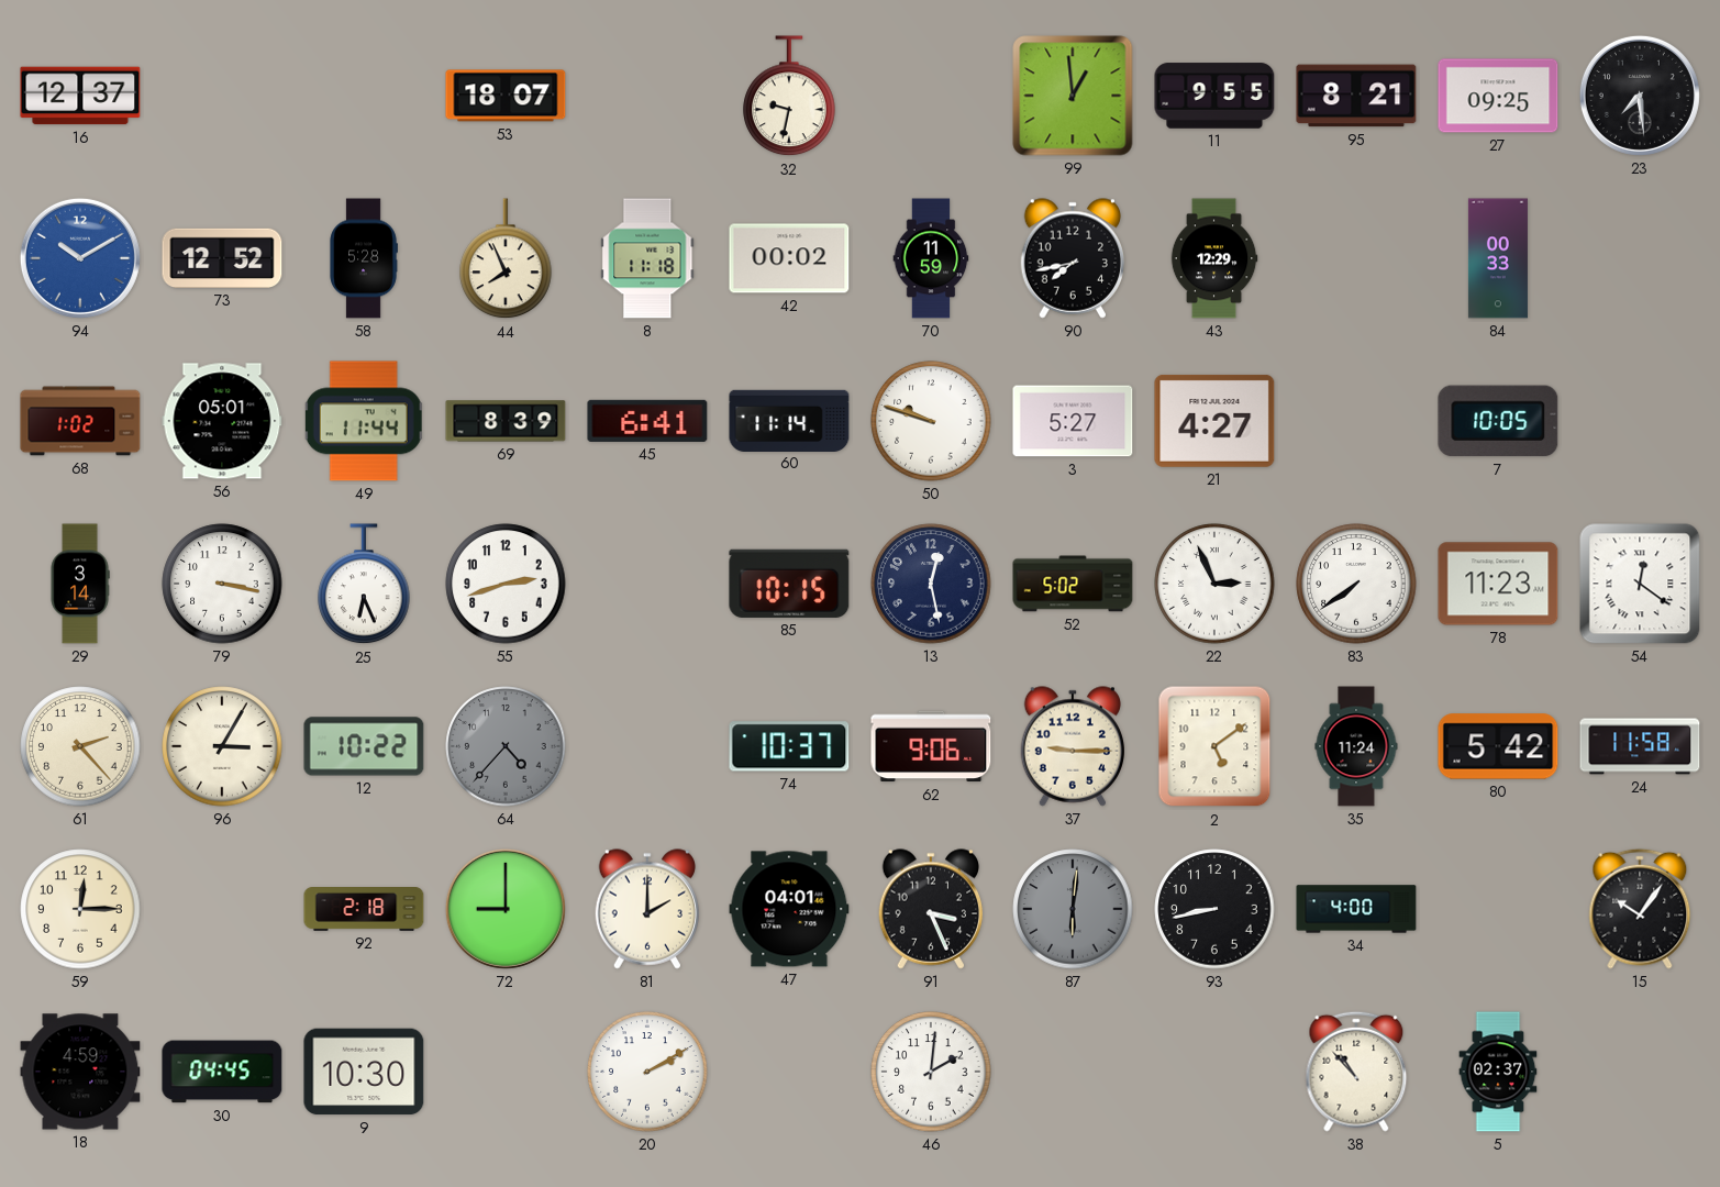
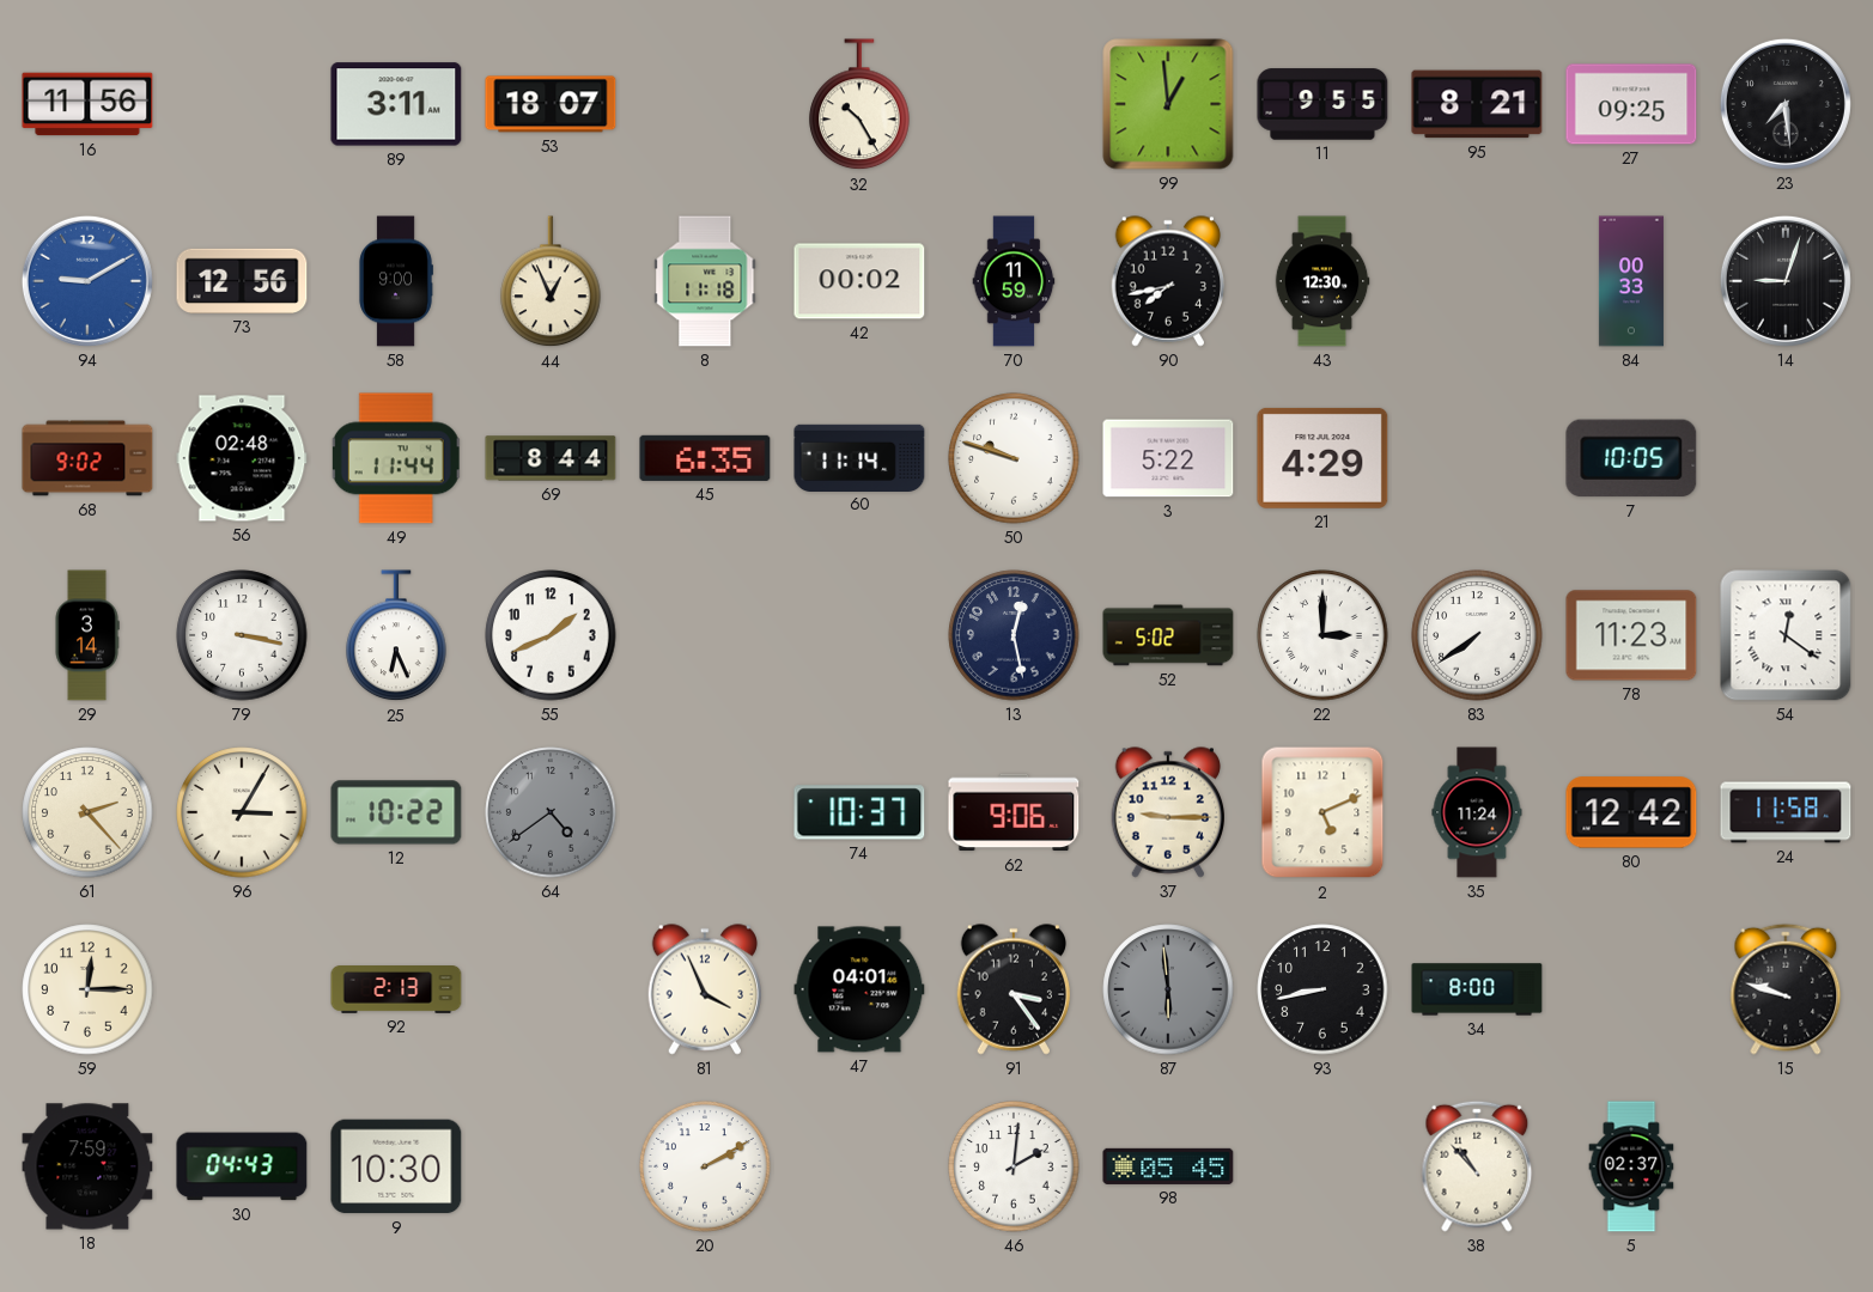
16: 12:37 -> 11:56 (87, 104)
89: none -> 3:11 (396, 104)
32: 9:32 -> 10:25 (859, 105)
94: 10:10 -> 9:10 (87, 281)
73: 12:52 -> 12:56 (242, 281)
58: 5:28 -> 9:00 (396, 281)
44: 7:56 -> 12:56 (551, 282)
43: 12:29 -> 12:30 (1322, 281)
14: none -> 9:03 (1786, 281)
68: 1:02 -> 9:02 (87, 458)
56: 05:01 -> 02:48 (242, 458)
69: 8:39 -> 8:44 (551, 458)
45: 6:41 -> 6:35 (705, 458)
3: 5:27 -> 5:22 (1168, 458)
21: 4:27 -> 4:29 (1322, 458)
55: 2:42 -> 1:41 (551, 635)
85: 10:15 -> none (789, 584)
22: 2:56 -> 3:00 (1322, 635)
64: 4:37 -> 4:39 (551, 812)
2: 5:09 -> 5:11 (1322, 812)
80: 5:42 -> 12:42 (1631, 812)
92: 2:18 -> 2:13 (396, 991)
72: 9:00 -> none (506, 909)
81: 2:00 -> 3:56 (705, 989)
91: 3:26 -> 3:24 (1014, 989)
87: 6:01 -> 5:59 (1168, 989)
34: 4:00 -> 8:00 (1477, 989)
15: 10:06 -> 9:48 (1786, 989)
18: 4:59 -> 7:59 (87, 1166)
30: 04:45 -> 04:43 (242, 1166)
98: none -> 05:45 (1168, 1166)
